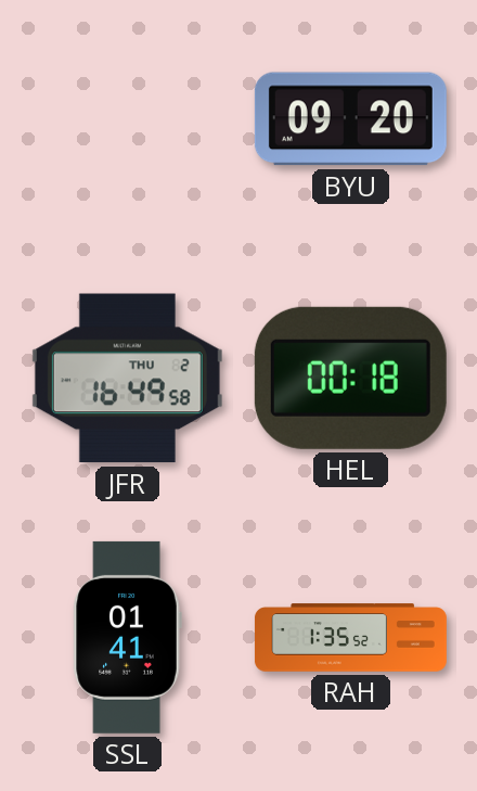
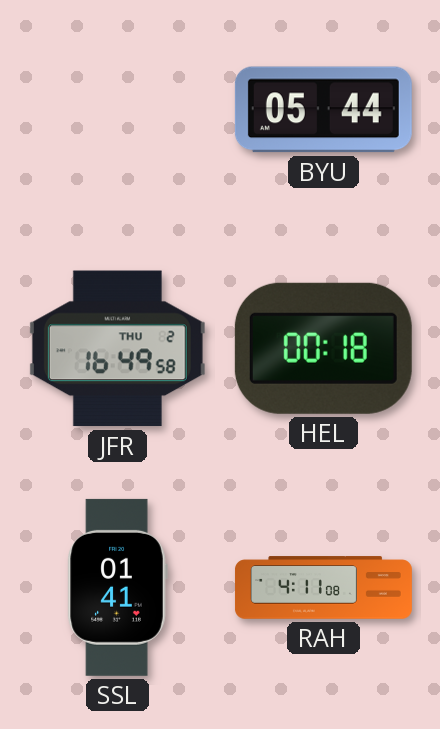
BYU: 09:20 -> 05:44 (323, 110)
RAH: 1:35 -> 4:11 (323, 588)
